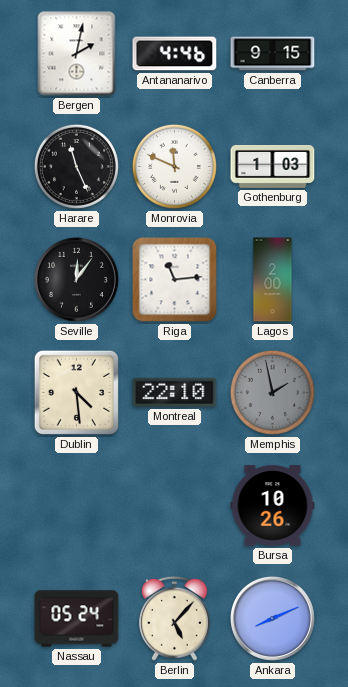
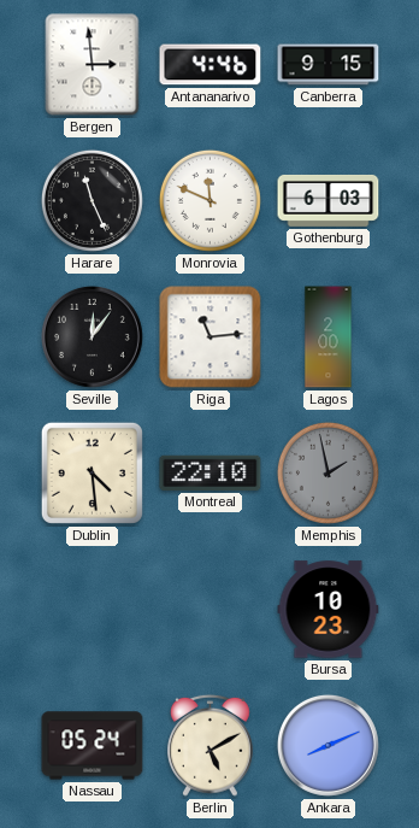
Bergen: 2:02 -> 2:59 (93, 65)
Gothenburg: 1:03 -> 6:03 (329, 200)
Bursa: 10:26 -> 10:23 (329, 610)
Berlin: 5:07 -> 5:10 (211, 745)
